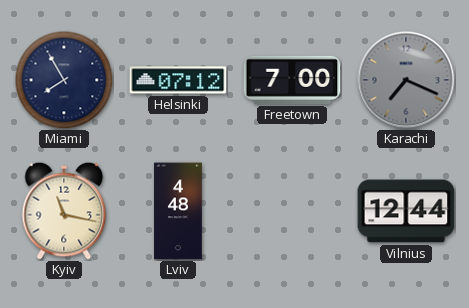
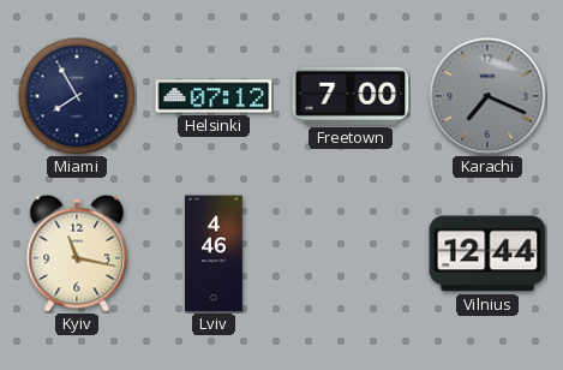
Lviv: 4:48 -> 4:46 (214, 253)
